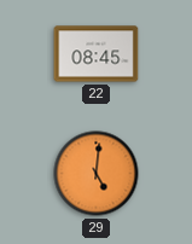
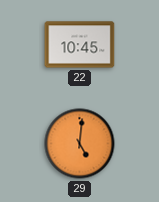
22: 08:45 -> 10:45 (80, 45)
